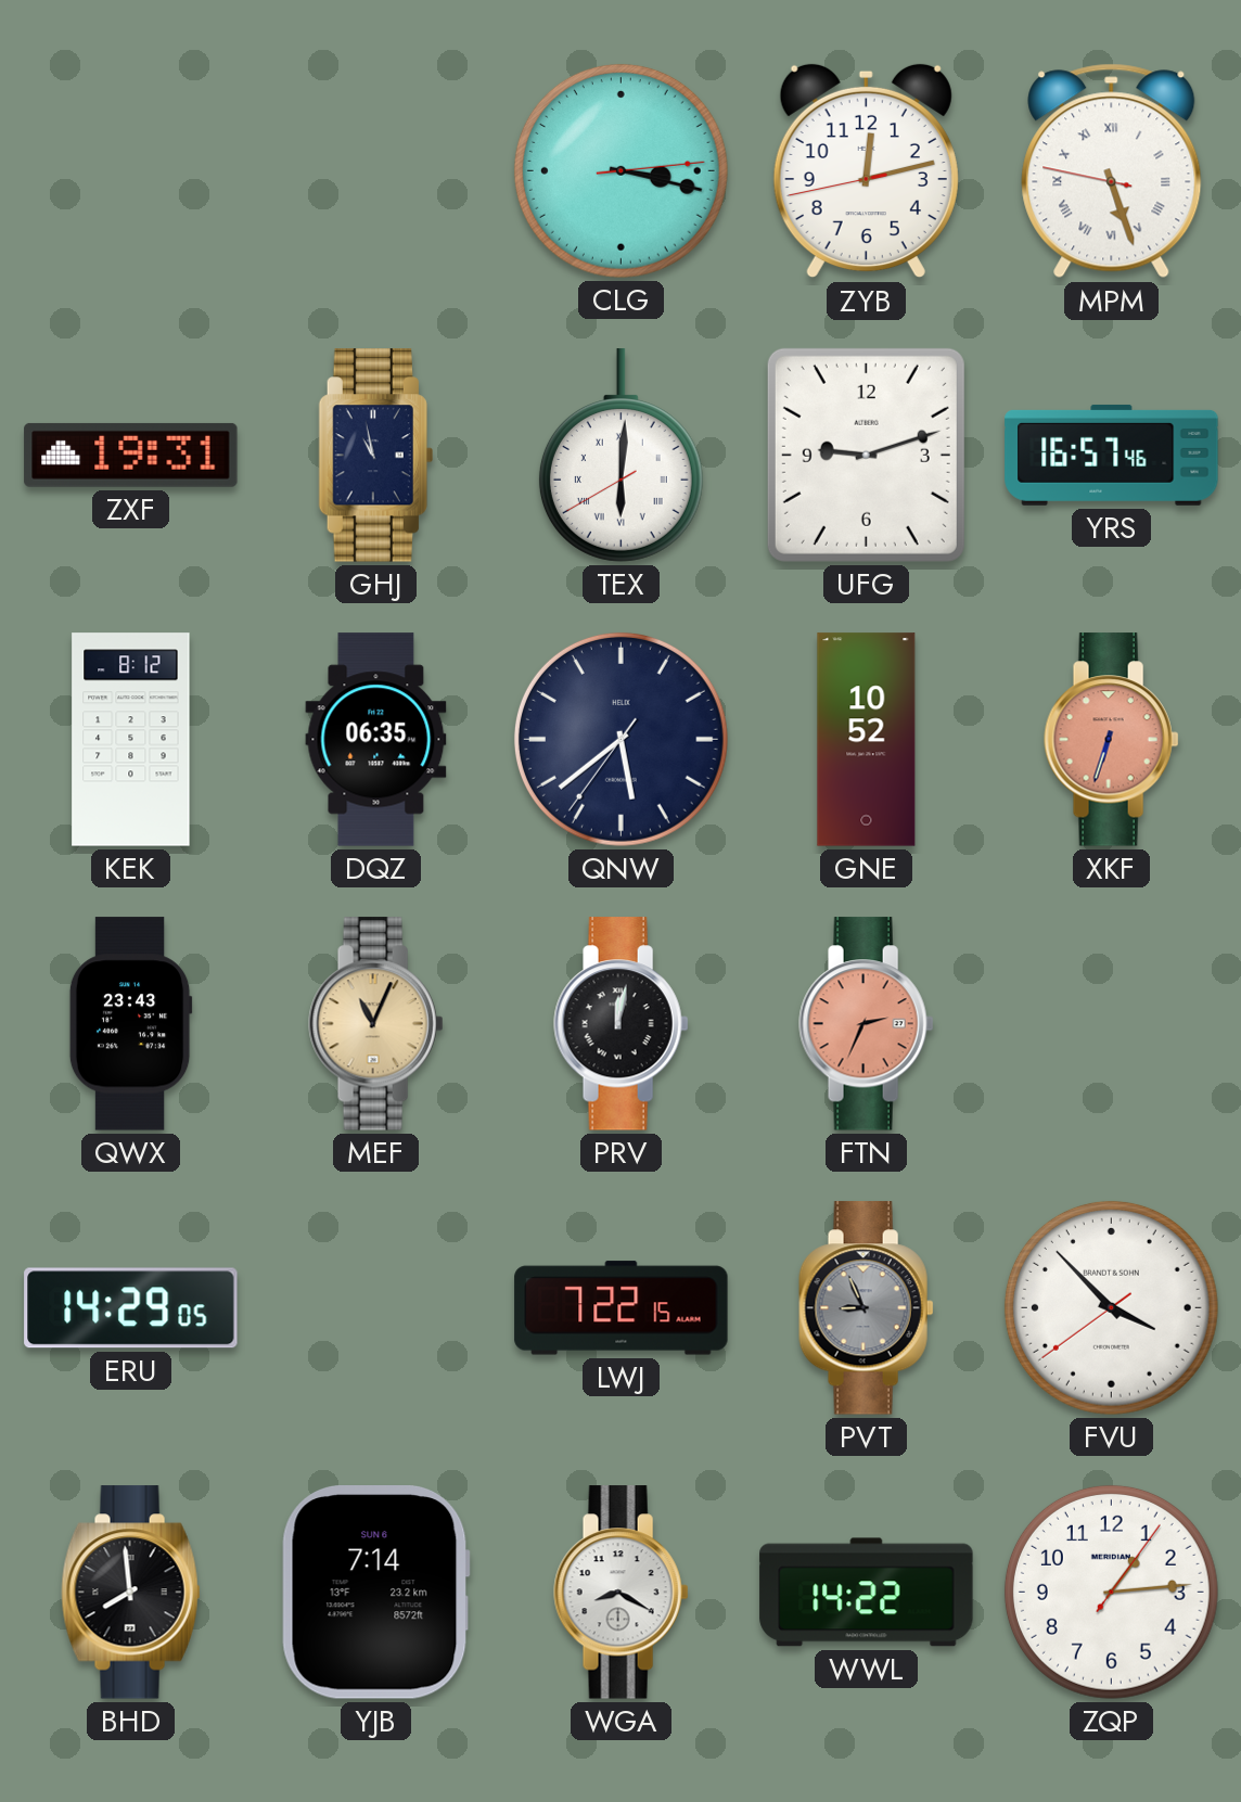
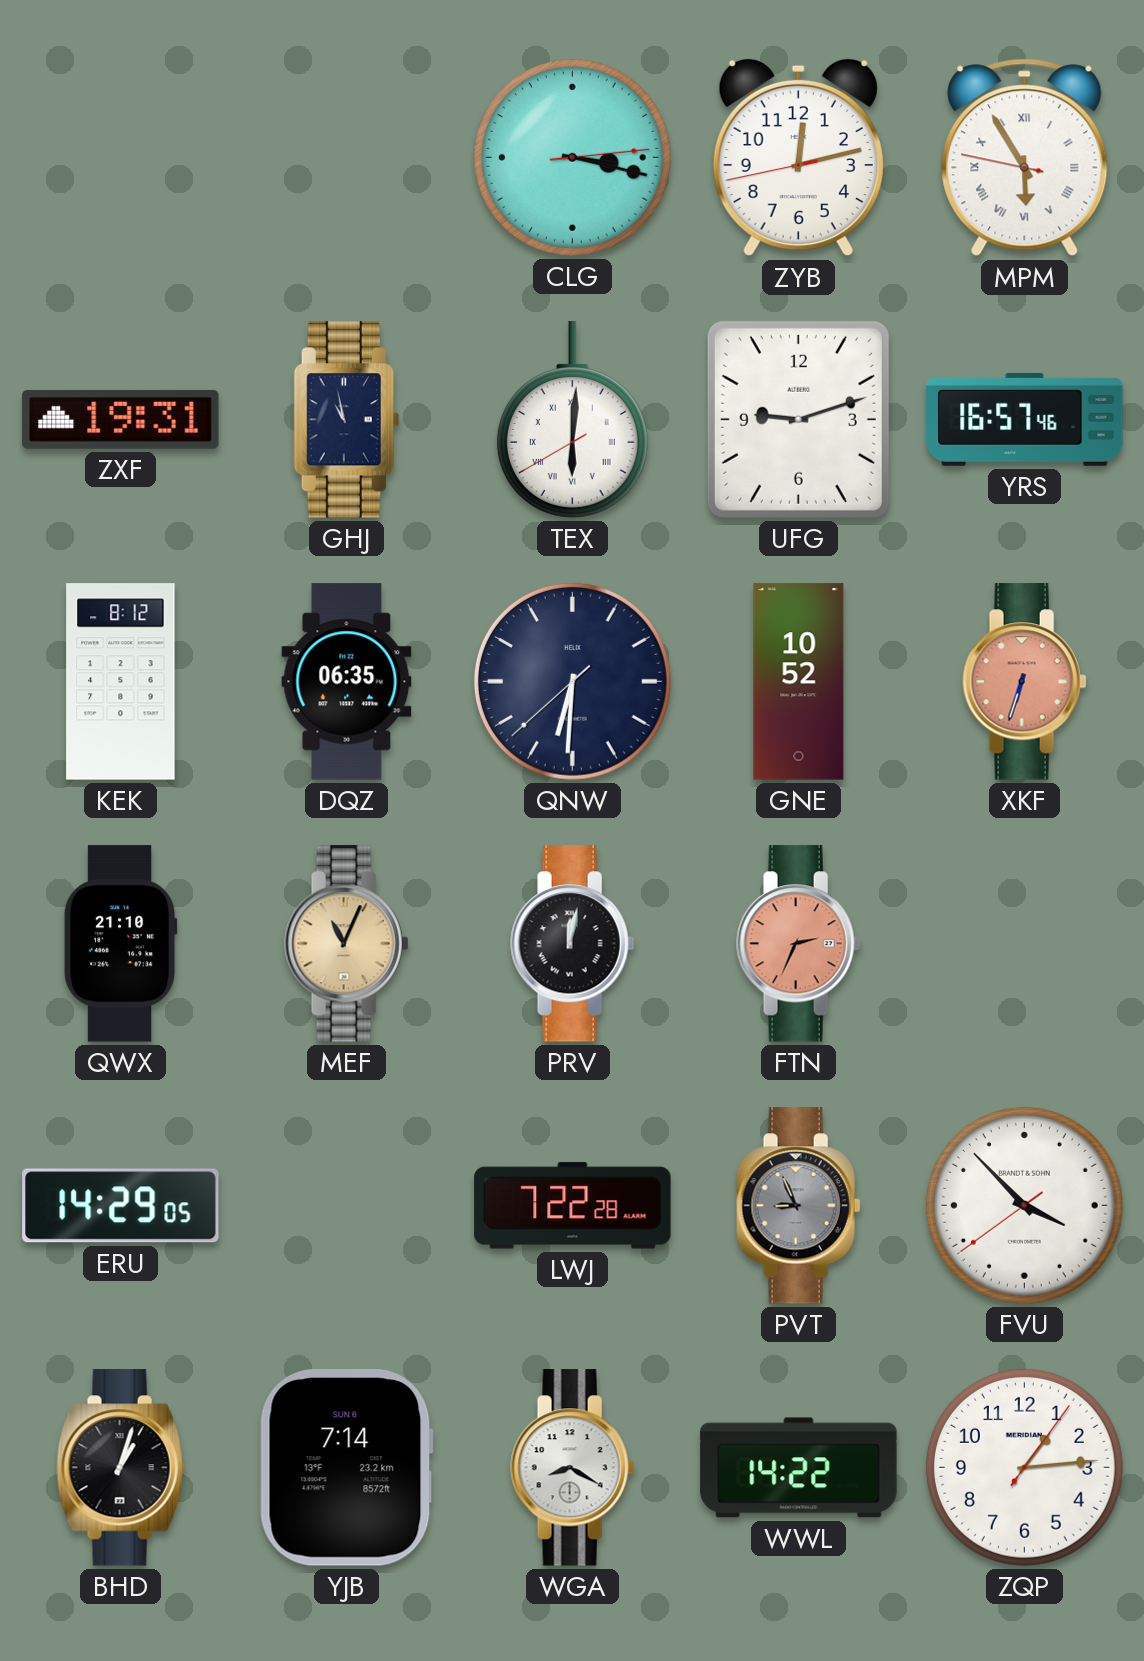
MPM: 5:26 -> 5:54 (1025, 158)
QNW: 5:38 -> 6:30 (572, 681)
QWX: 23:43 -> 21:10 (120, 944)
LWJ: 7:22:15 -> 7:22:28 (573, 1206)
BHD: 7:59 -> 1:03 (121, 1468)
